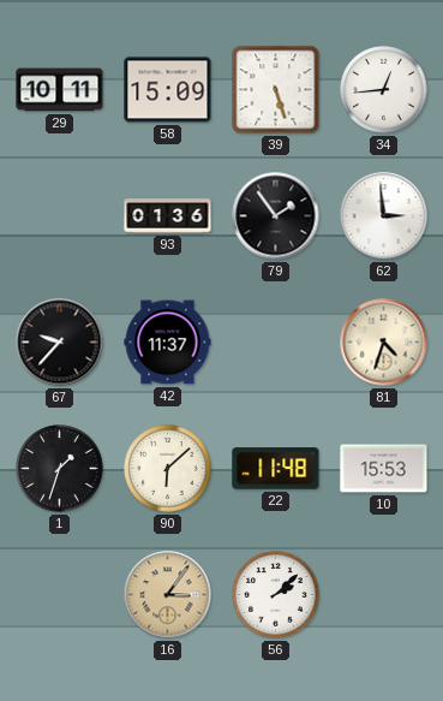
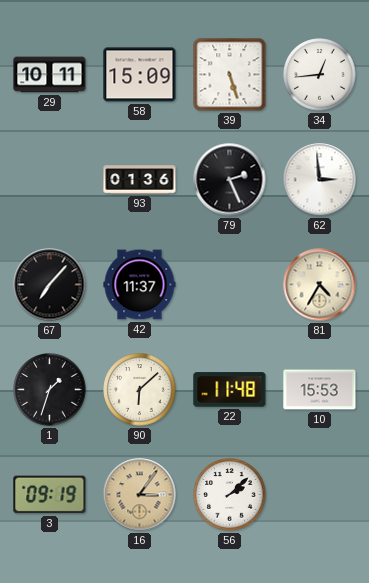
79: 1:54 -> 2:26 (230, 180)
67: 9:37 -> 7:07 (50, 285)
81: 4:33 -> 4:35 (320, 285)
3: none -> 09:19 (50, 495)
